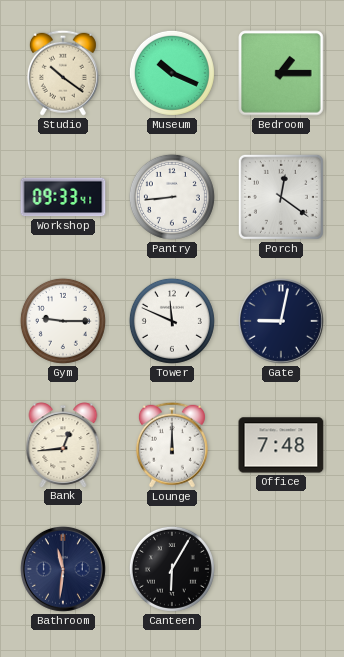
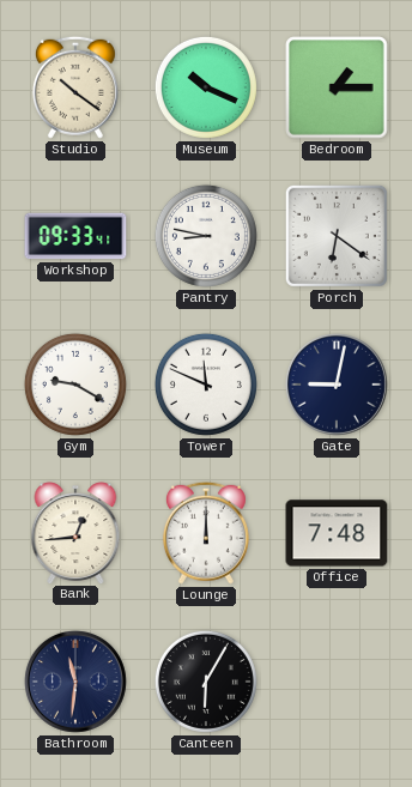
Pantry: 8:44 -> 8:47 (206, 236)
Porch: 12:21 -> 6:21 (337, 236)
Gym: 9:15 -> 9:20 (75, 385)
